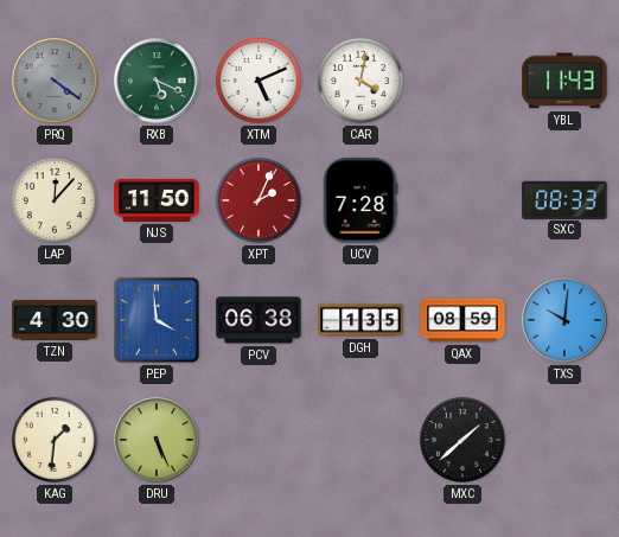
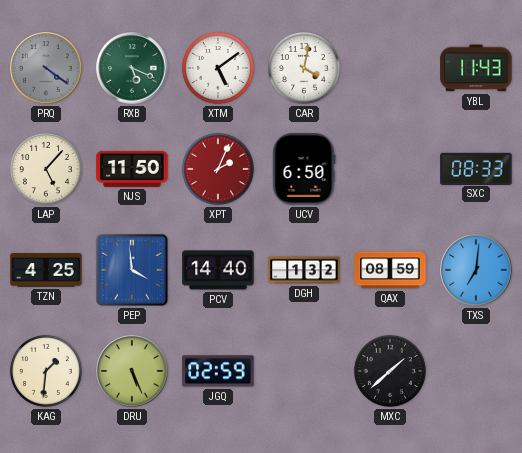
XTM: 5:11 -> 5:09 (218, 68)
LAP: 12:07 -> 5:07 (46, 169)
UCV: 7:28 -> 6:50 (304, 169)
TZN: 4:30 -> 4:25 (46, 270)
PCV: 06:38 -> 14:40 (218, 270)
DGH: 1:35 -> 1:32 (304, 270)
TXS: 10:01 -> 7:01 (476, 270)
JGQ: none -> 02:59 (218, 371)
